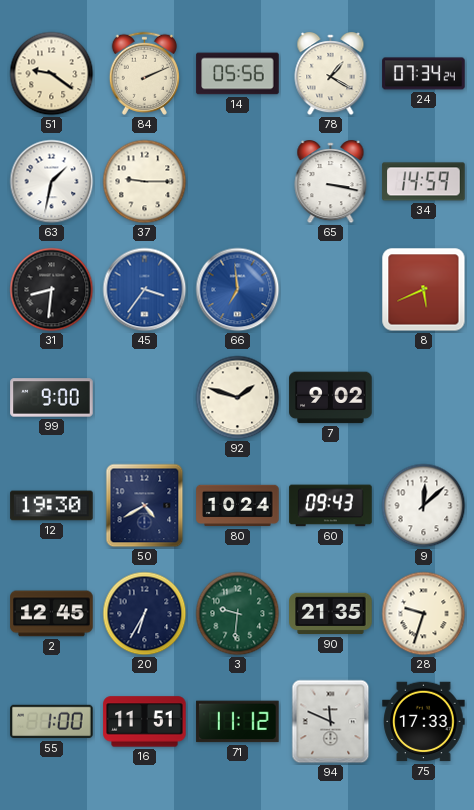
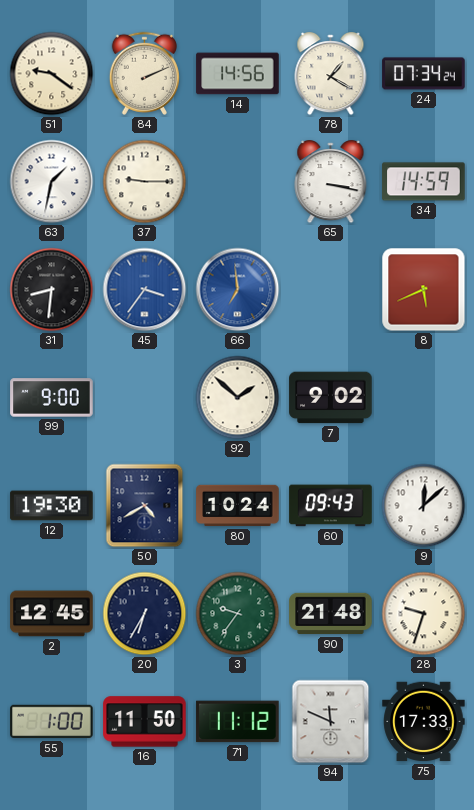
14: 05:56 -> 14:56 (238, 74)
92: 1:48 -> 1:52 (238, 398)
3: 9:31 -> 9:36 (238, 614)
90: 21:35 -> 21:48 (331, 614)
16: 11:51 -> 11:50 (145, 722)
